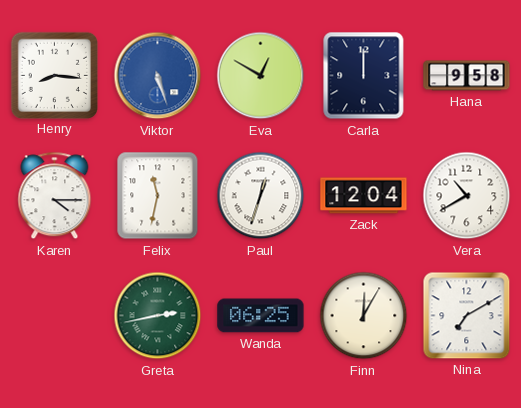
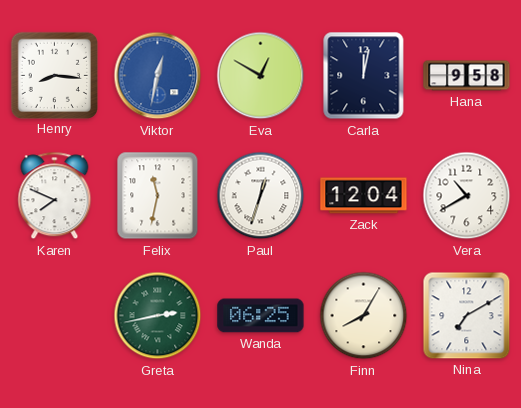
Viktor: 5:27 -> 12:32 (158, 76)
Carla: 12:00 -> 12:02 (364, 76)
Karen: 4:15 -> 7:49 (55, 196)
Finn: 12:05 -> 8:05 (364, 316)
